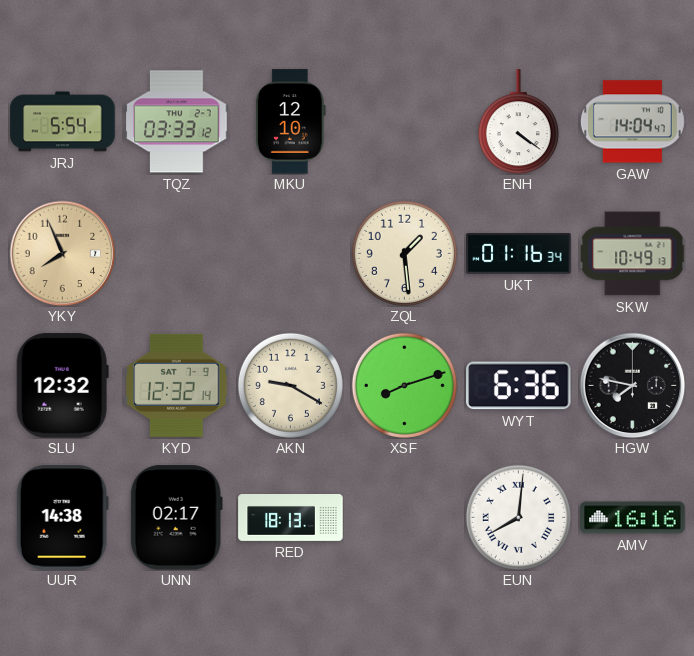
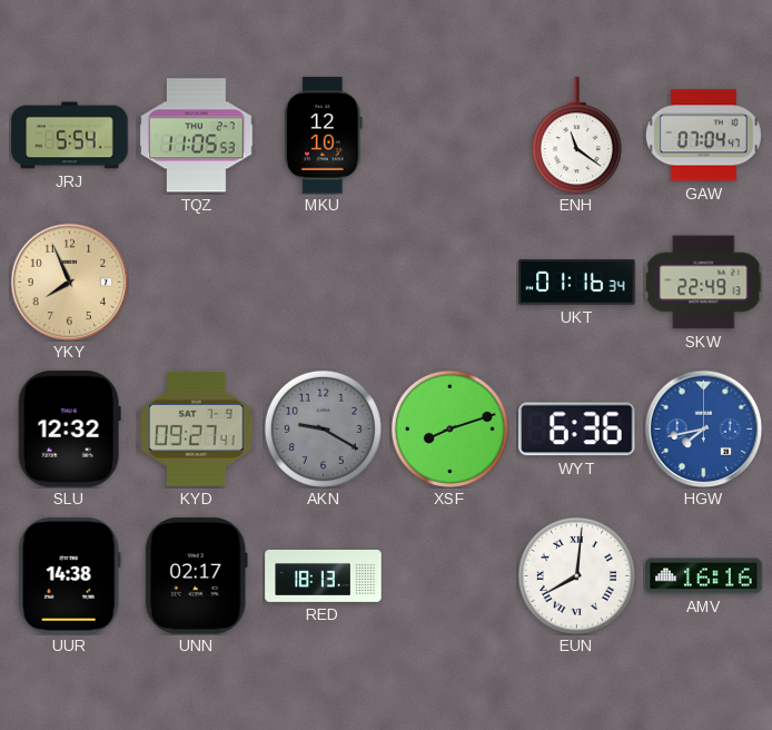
TQZ: 03:33 -> 11:05 (197, 136)
ENH: 4:21 -> 11:21 (576, 136)
GAW: 14:04 -> 07:04 (703, 136)
ZQL: 1:29 -> none (404, 253)
SKW: 10:49 -> 22:49 (704, 283)
KYD: 12:32 -> 09:27 (197, 428)
AKN dial: cream -> grey (323, 428)
HGW: 7:47 -> 7:43 (703, 428)
HGW dial: black -> blue (703, 428)
